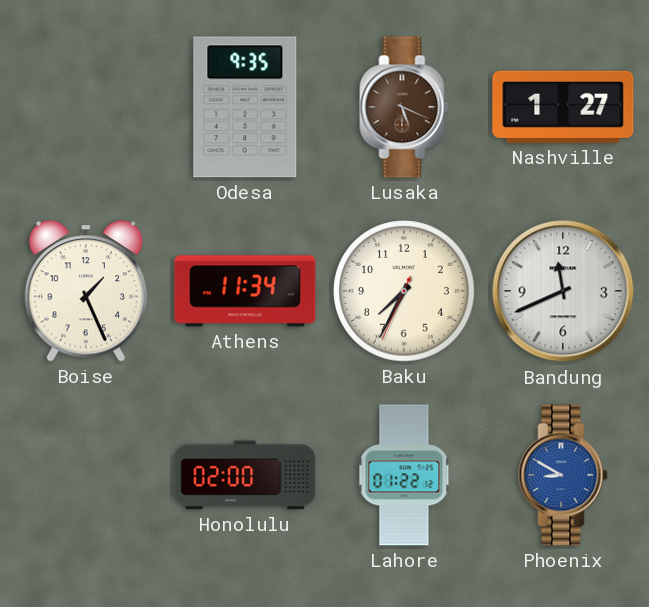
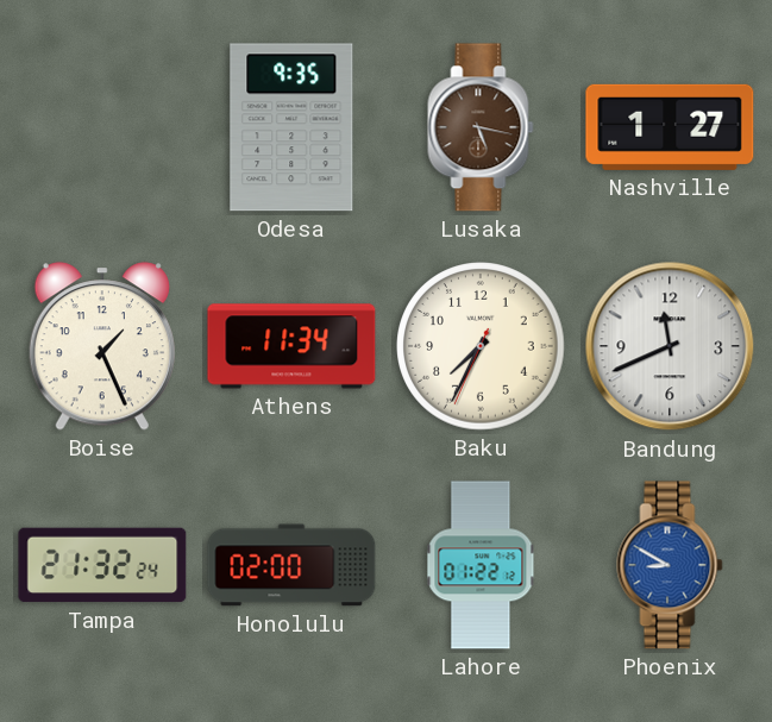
Lusaka: 5:19 -> 5:17 (481, 127)
Tampa: none -> 21:32 (102, 565)
